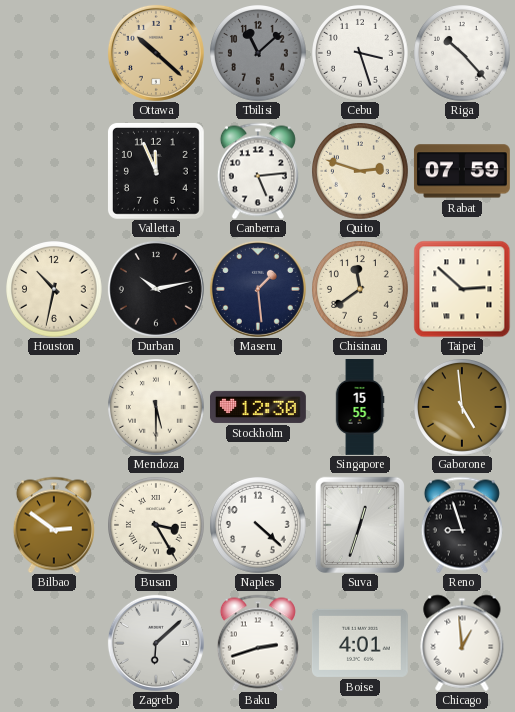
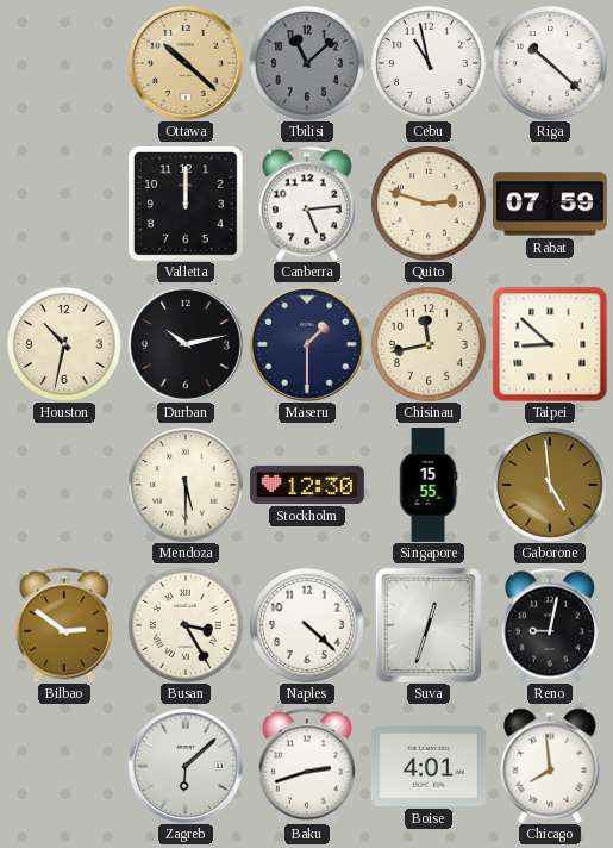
Cebu: 3:27 -> 10:58 (429, 63)
Riga: 10:23 -> 10:22 (550, 63)
Valletta: 11:56 -> 12:00 (186, 204)
Maseru: 1:29 -> 1:30 (307, 344)
Chisinau: 11:39 -> 11:43 (429, 344)
Taipei: 2:52 -> 8:52 (550, 344)
Reno: 8:57 -> 9:02 (550, 625)
Chicago: 12:59 -> 7:59 (550, 766)
